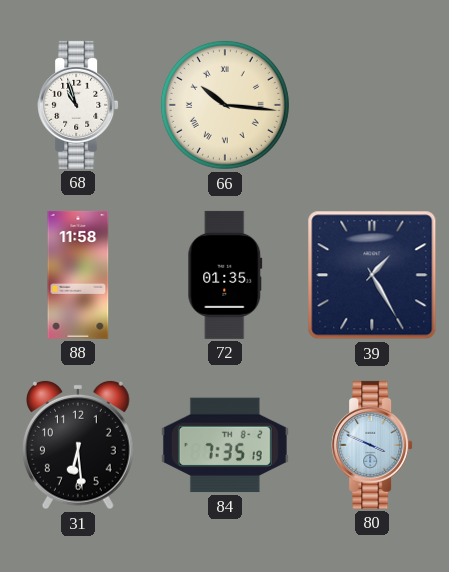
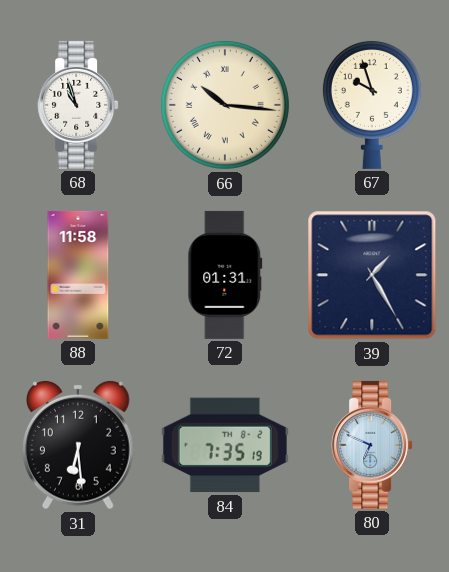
67: none -> 9:57 (372, 104)
72: 01:35 -> 01:31 (225, 275)
80: 3:49 -> 6:49 (372, 445)
